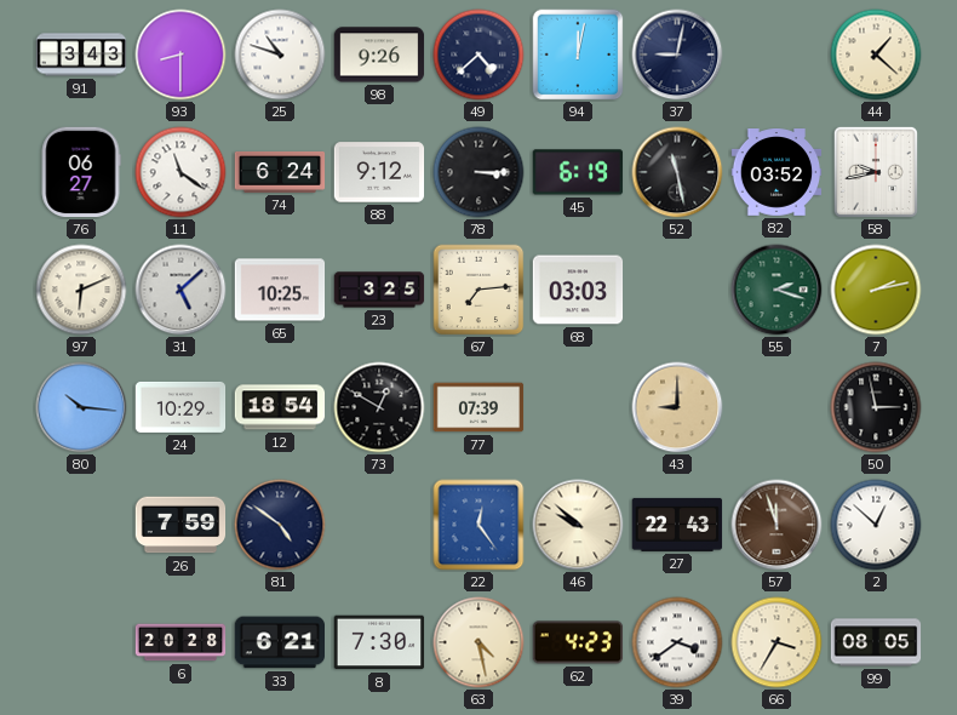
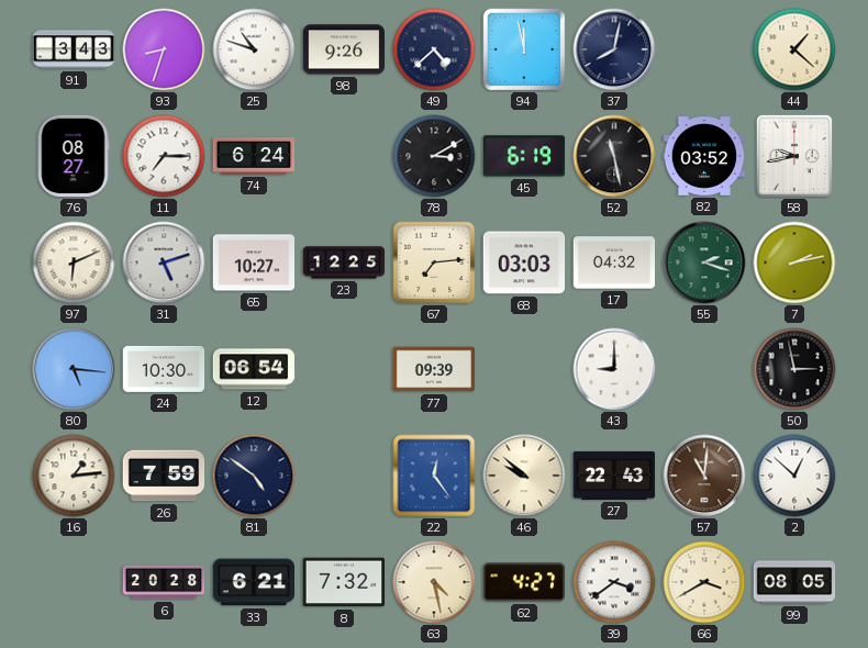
93: 8:30 -> 8:33 (164, 49)
94: 12:02 -> 11:58 (524, 49)
37: 9:02 -> 8:02 (614, 49)
76: 06:27 -> 08:27 (74, 156)
11: 11:21 -> 7:15 (164, 156)
88: 9:12 -> none (379, 172)
78: 3:15 -> 3:10 (434, 156)
31: 5:08 -> 5:12 (164, 262)
65: 10:25 -> 10:27 (254, 262)
23: 3:25 -> 12:25 (344, 262)
17: none -> 04:32 (614, 262)
80: 10:16 -> 5:16 (74, 369)
24: 10:29 -> 10:30 (164, 369)
12: 18:54 -> 06:54 (254, 369)
73: 12:50 -> none (379, 407)
77: 07:39 -> 09:39 (434, 369)
43 dial: champagne -> white (614, 369)
16: none -> 1:14 (74, 476)
57: 11:57 -> 11:01 (704, 476)
8: 7:30 -> 7:32 (344, 582)
62: 4:23 -> 4:27 (524, 582)
66: 3:35 -> 3:40 (704, 582)
